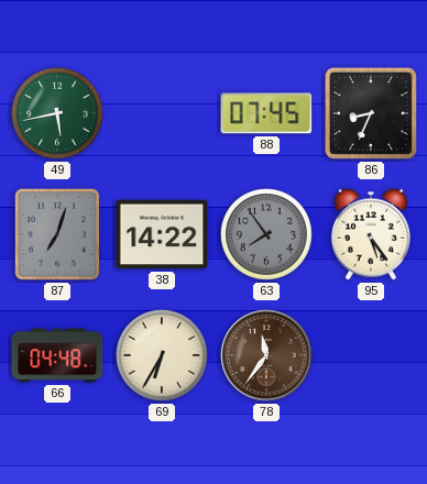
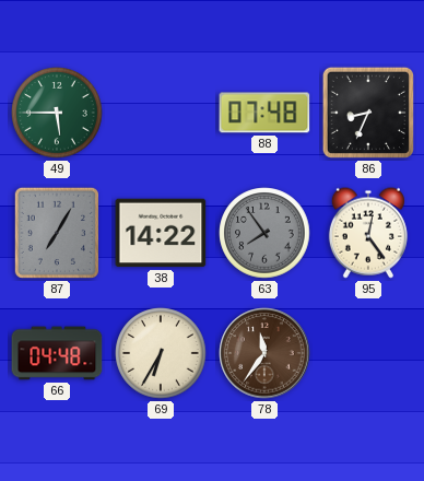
49: 5:43 -> 5:45 (57, 113)
88: 07:45 -> 07:48 (264, 113)
87: 7:03 -> 7:05 (57, 233)
95: 5:24 -> 12:24 (368, 233)
